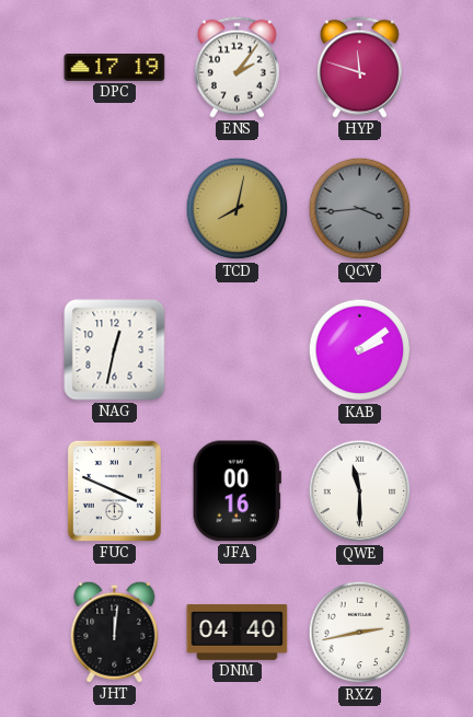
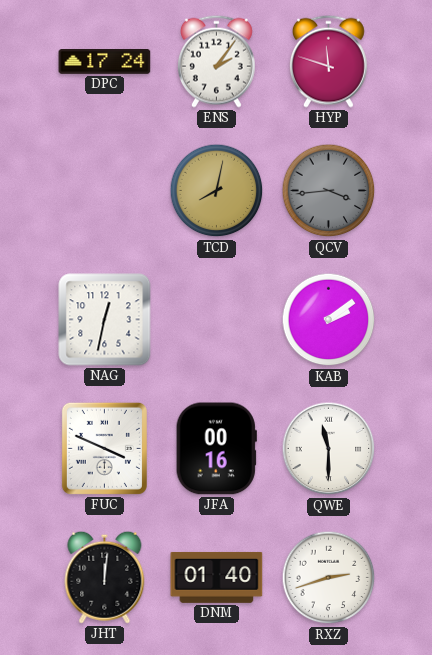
DPC: 17:19 -> 17:24 (105, 62)
DNM: 04:40 -> 01:40 (217, 577)
RXZ: 2:43 -> 2:42 (329, 578)
